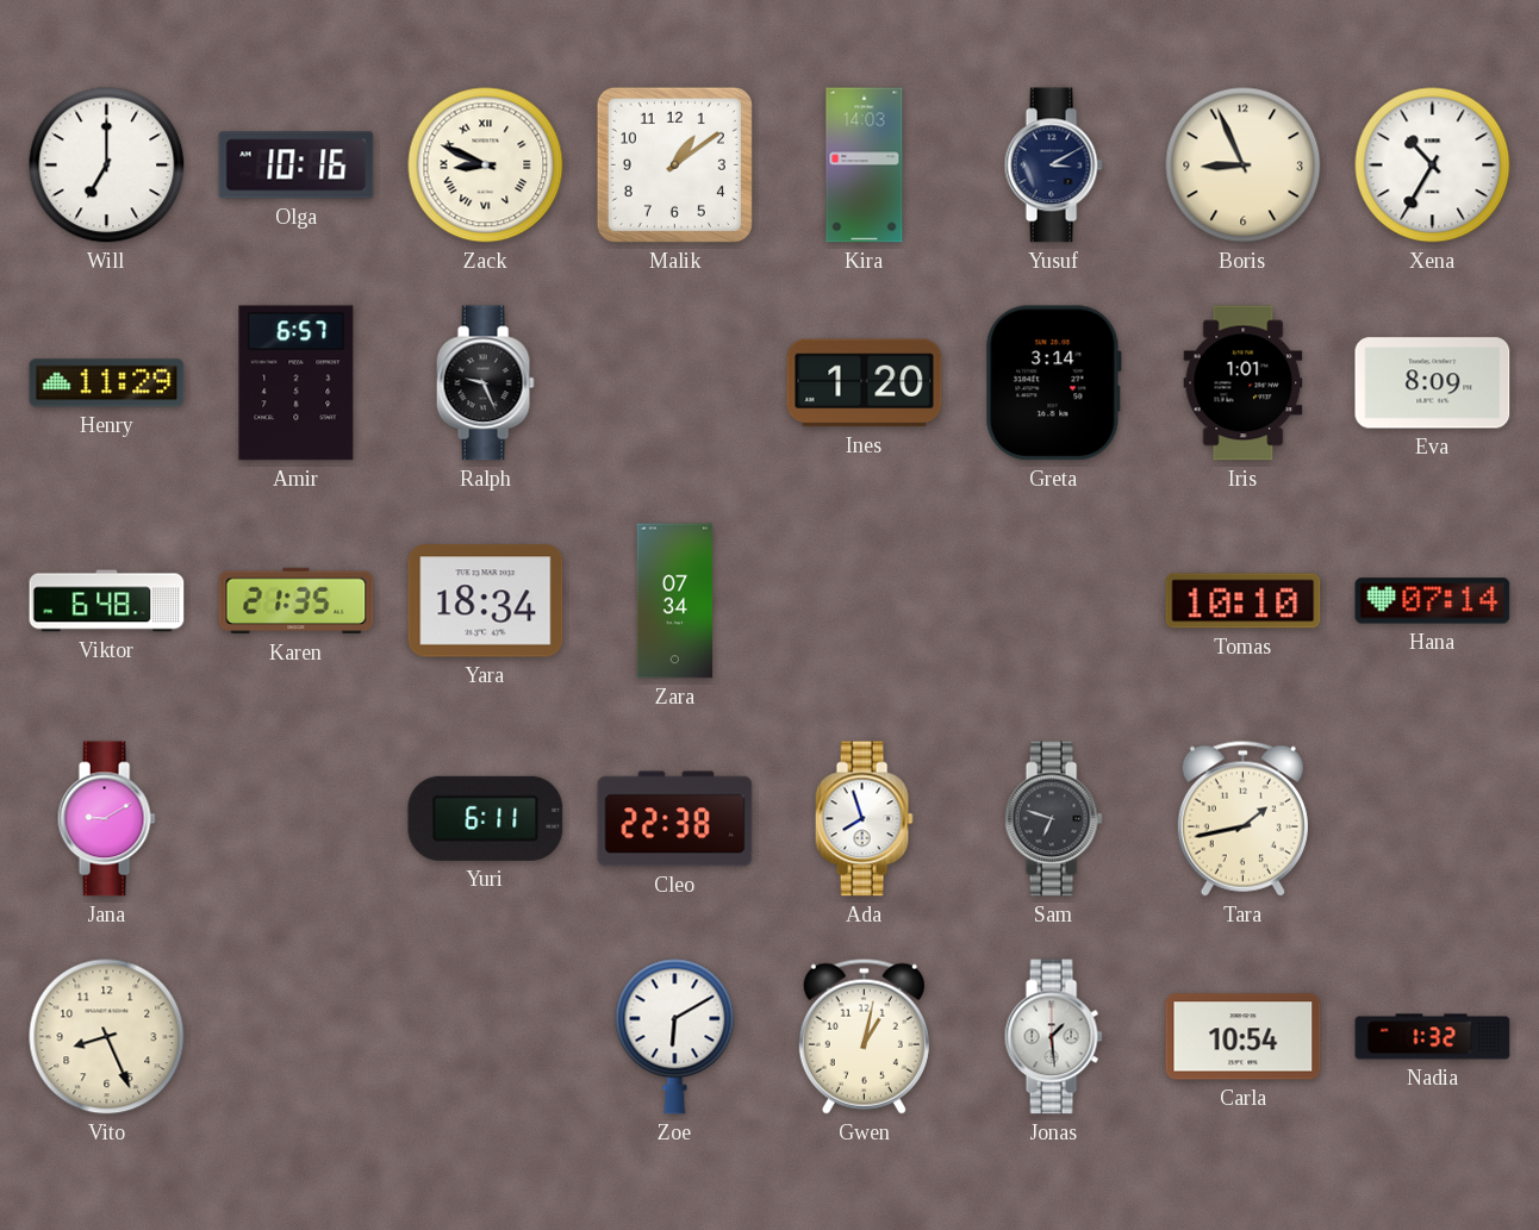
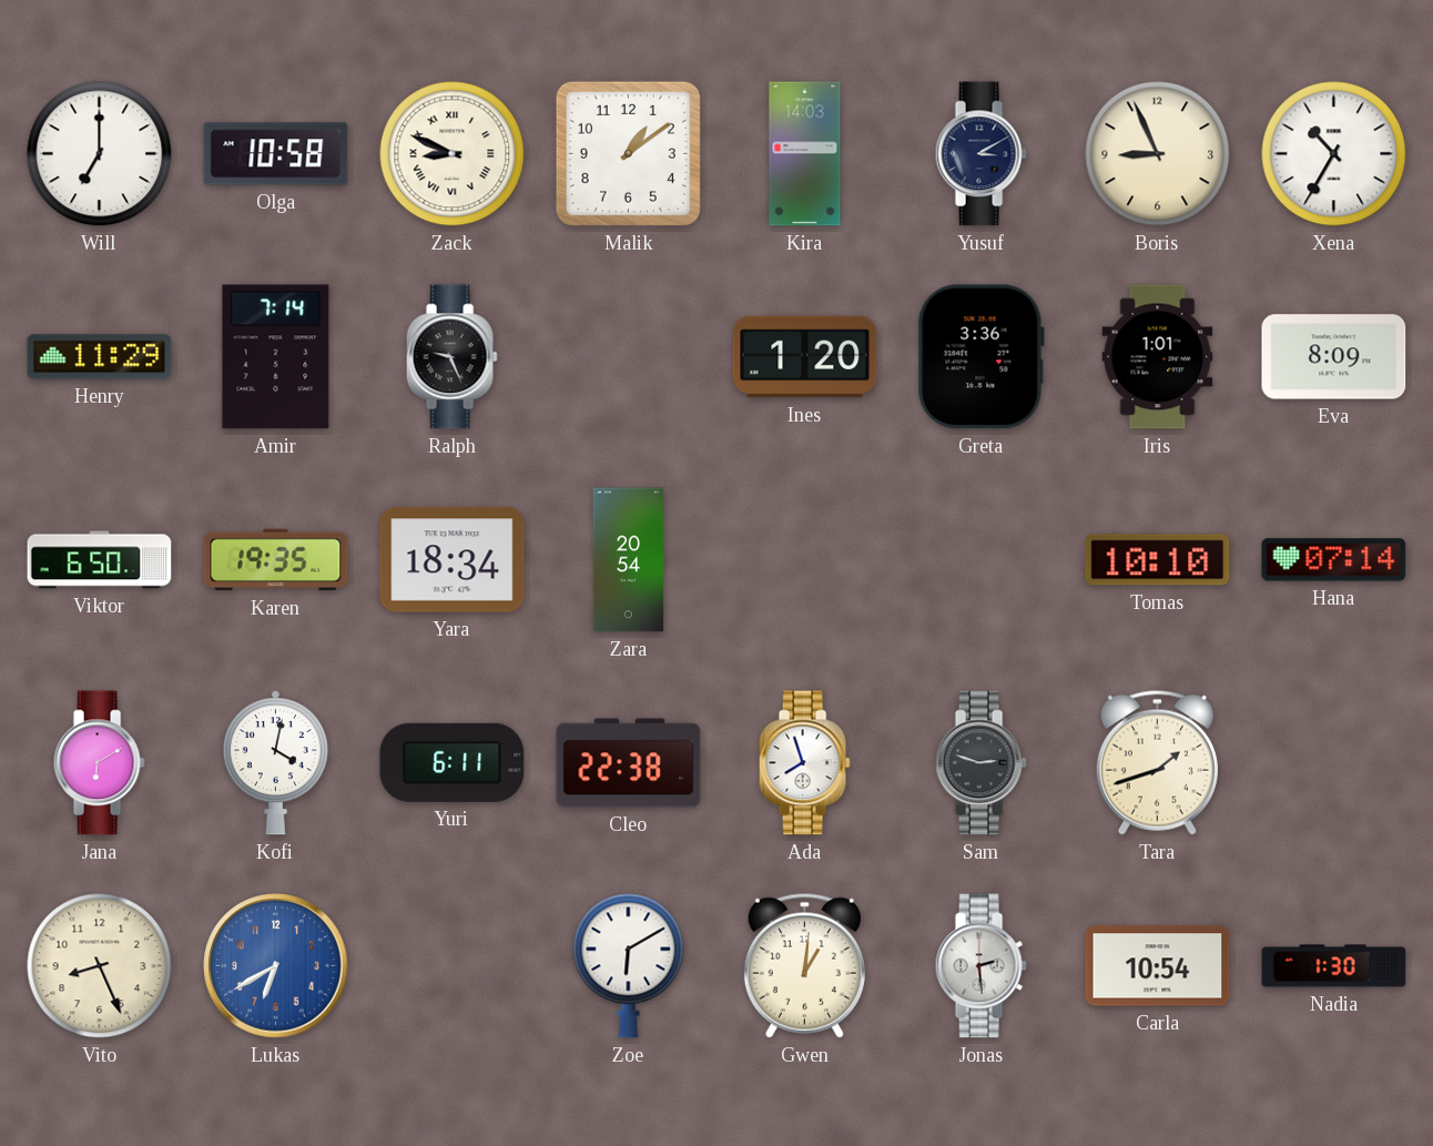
Olga: 10:16 -> 10:58 (276, 154)
Amir: 6:57 -> 7:14 (276, 357)
Greta: 3:14 -> 3:36 (980, 357)
Viktor: 6:48 -> 6:50 (100, 560)
Karen: 21:35 -> 19:35 (276, 560)
Zara: 07:34 -> 20:54 (629, 560)
Jana: 9:10 -> 6:10 (99, 763)
Kofi: none -> 4:02 (275, 762)
Sam: 6:48 -> 2:48 (980, 763)
Tara: 1:43 -> 1:42 (1157, 762)
Lukas: none -> 6:40 (276, 966)
Gwen: 1:02 -> 1:01 (804, 965)
Jonas: 1:29 -> 2:29 (980, 966)
Nadia: 1:32 -> 1:30 (1334, 966)
